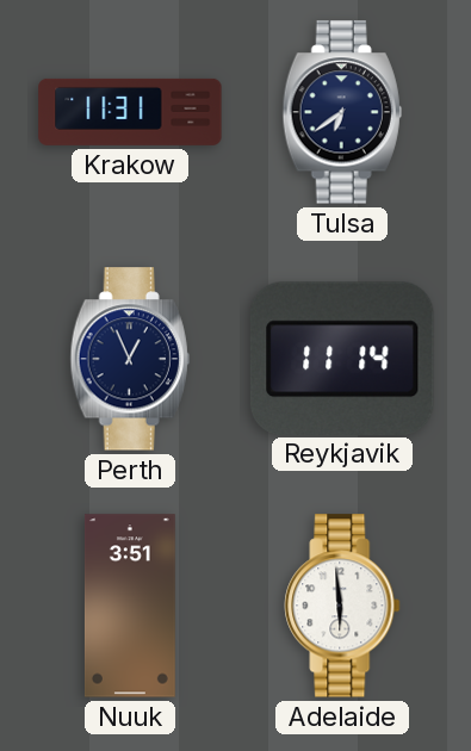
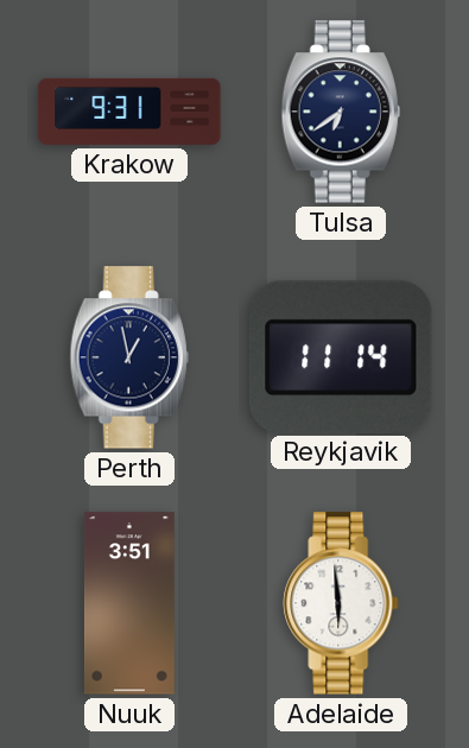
Krakow: 11:31 -> 9:31 (129, 112)
Perth: 12:56 -> 12:58 (129, 357)
